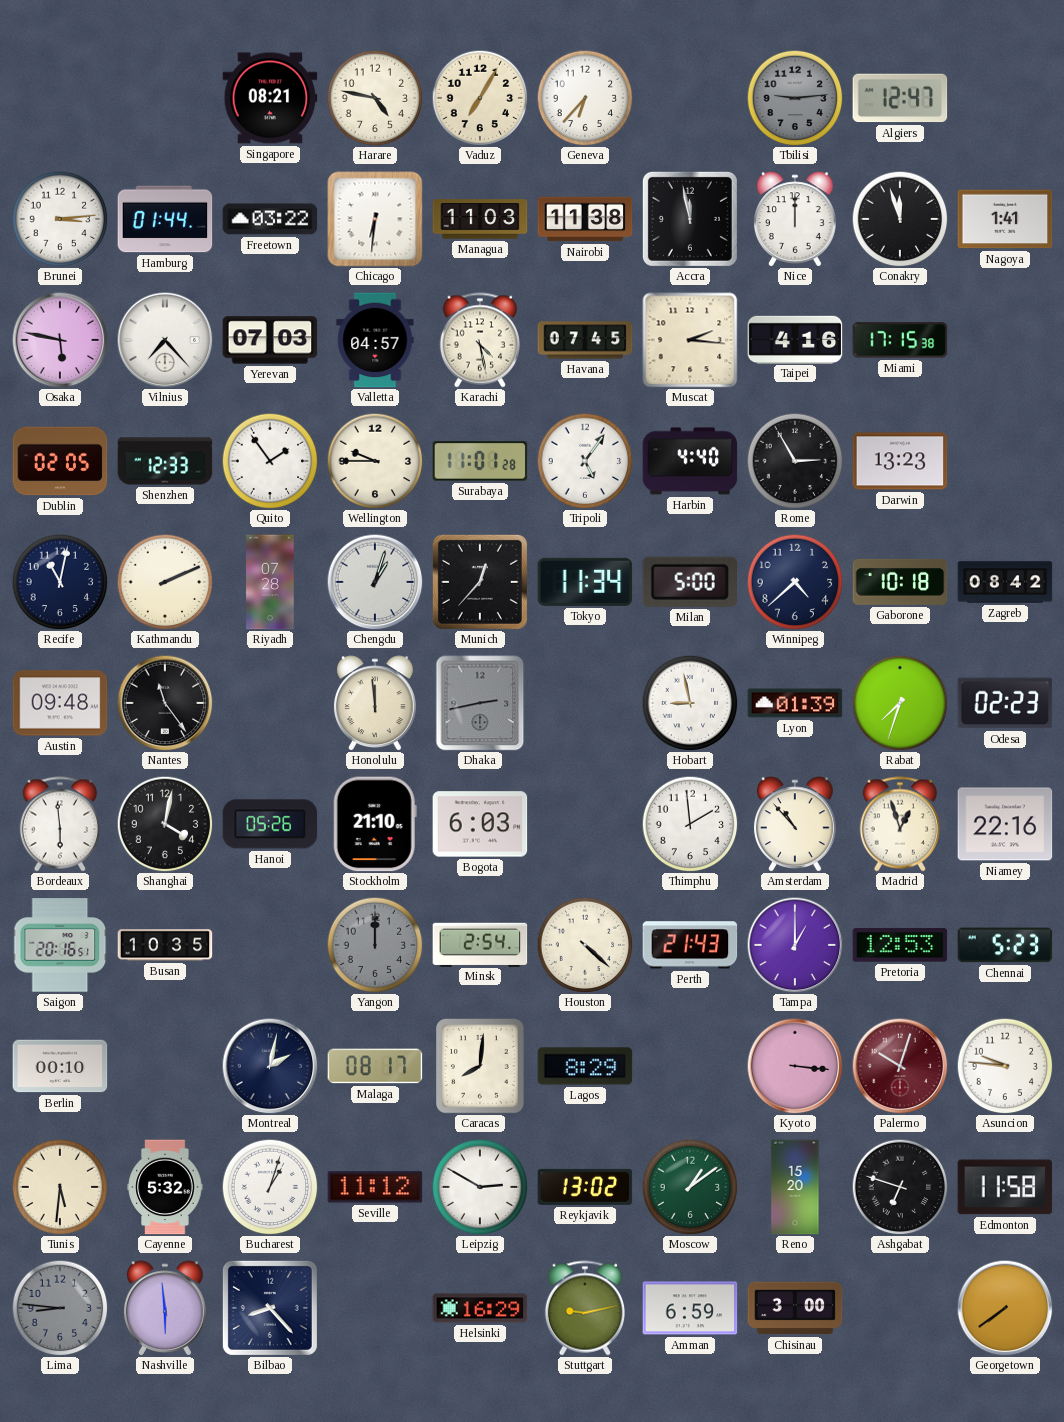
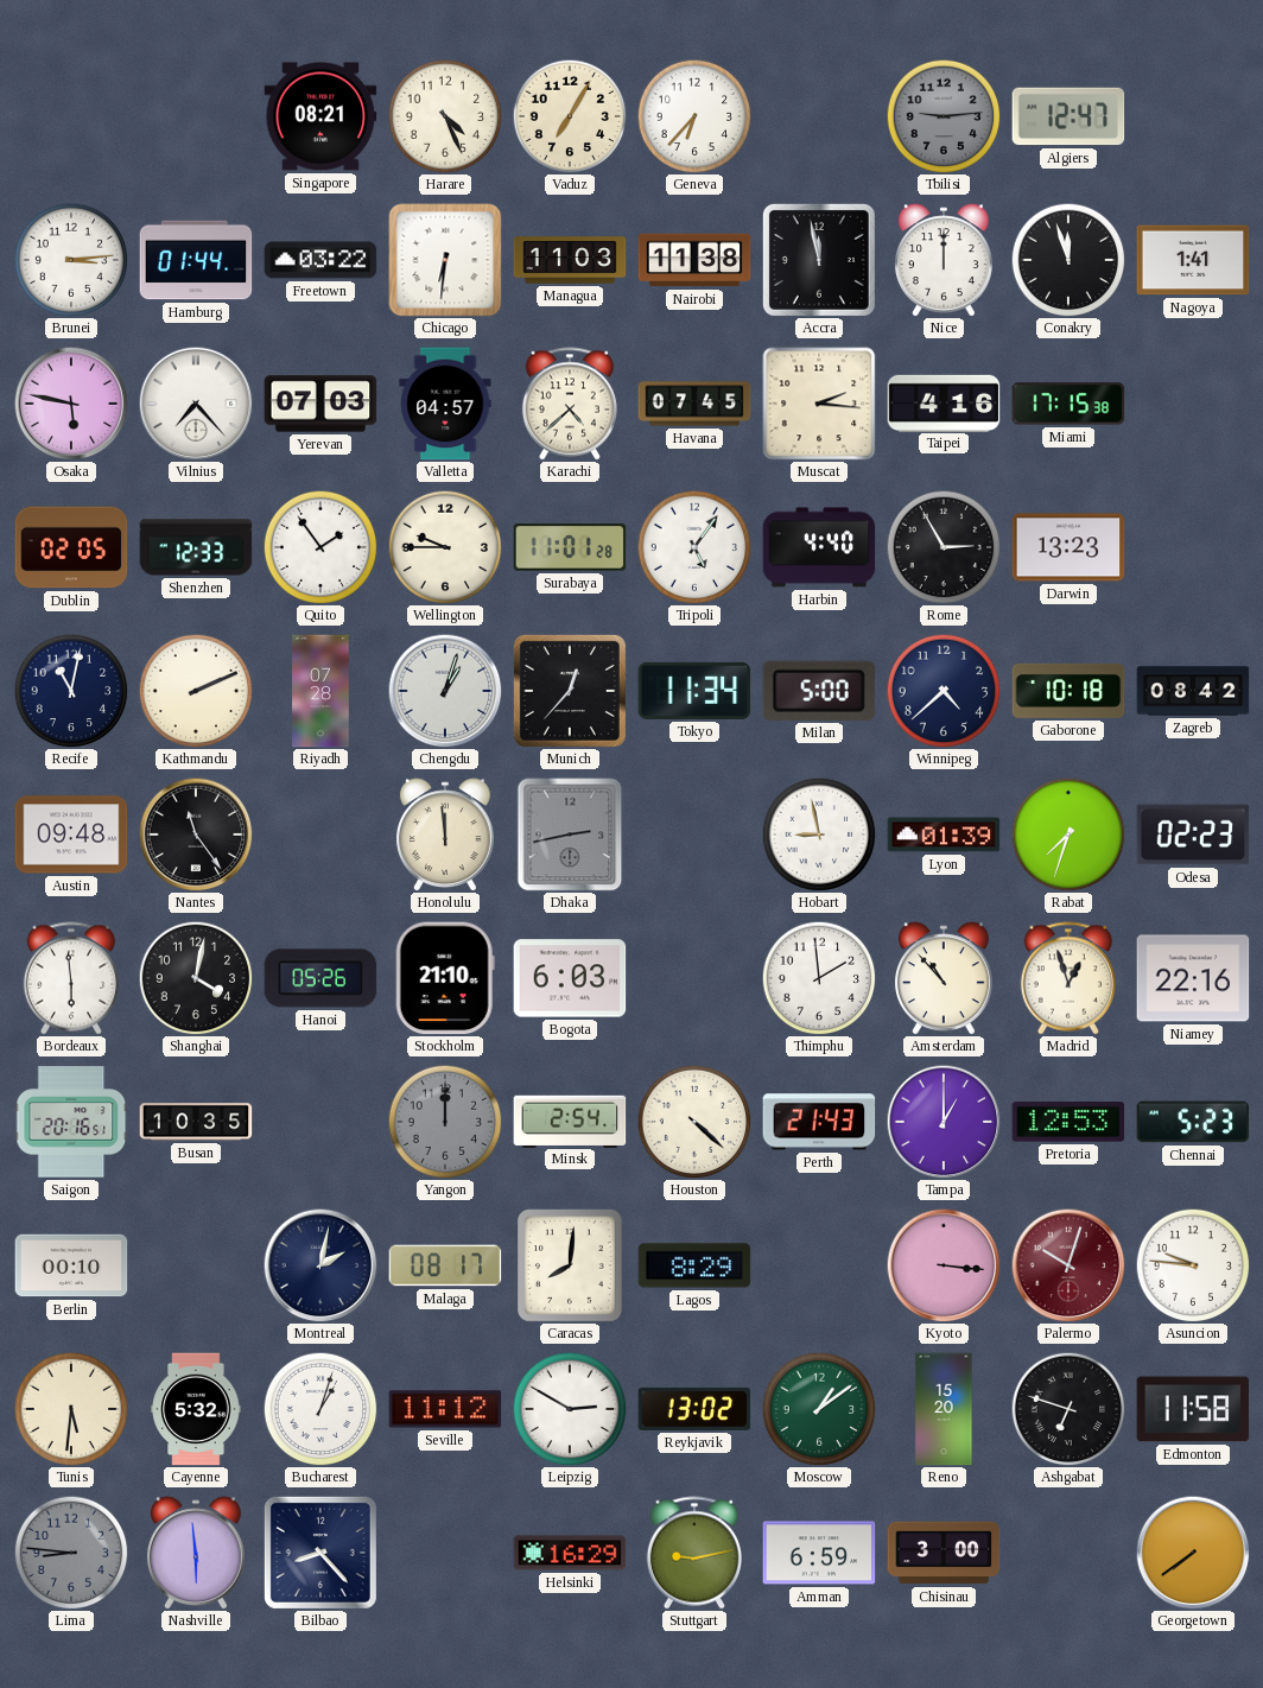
Harare: 4:47 -> 4:26 (445, 116)
Karachi: 4:28 -> 4:38 (570, 404)
